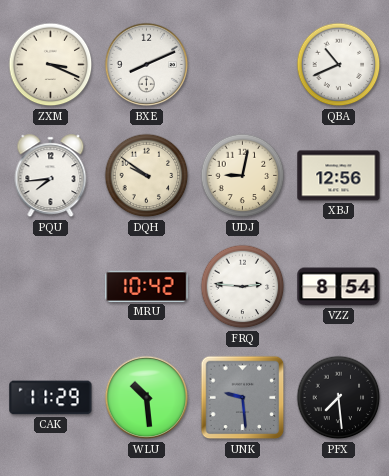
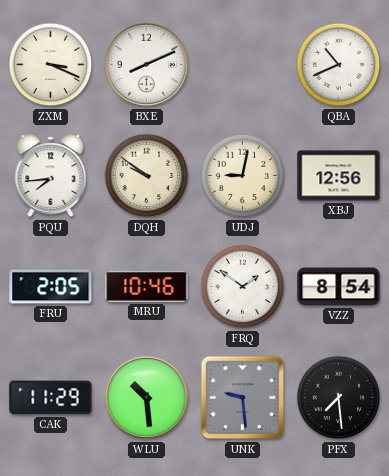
FRU: none -> 2:05 (51, 287)
MRU: 10:42 -> 10:46 (147, 286)
FRQ: 2:46 -> 1:51 (243, 287)
